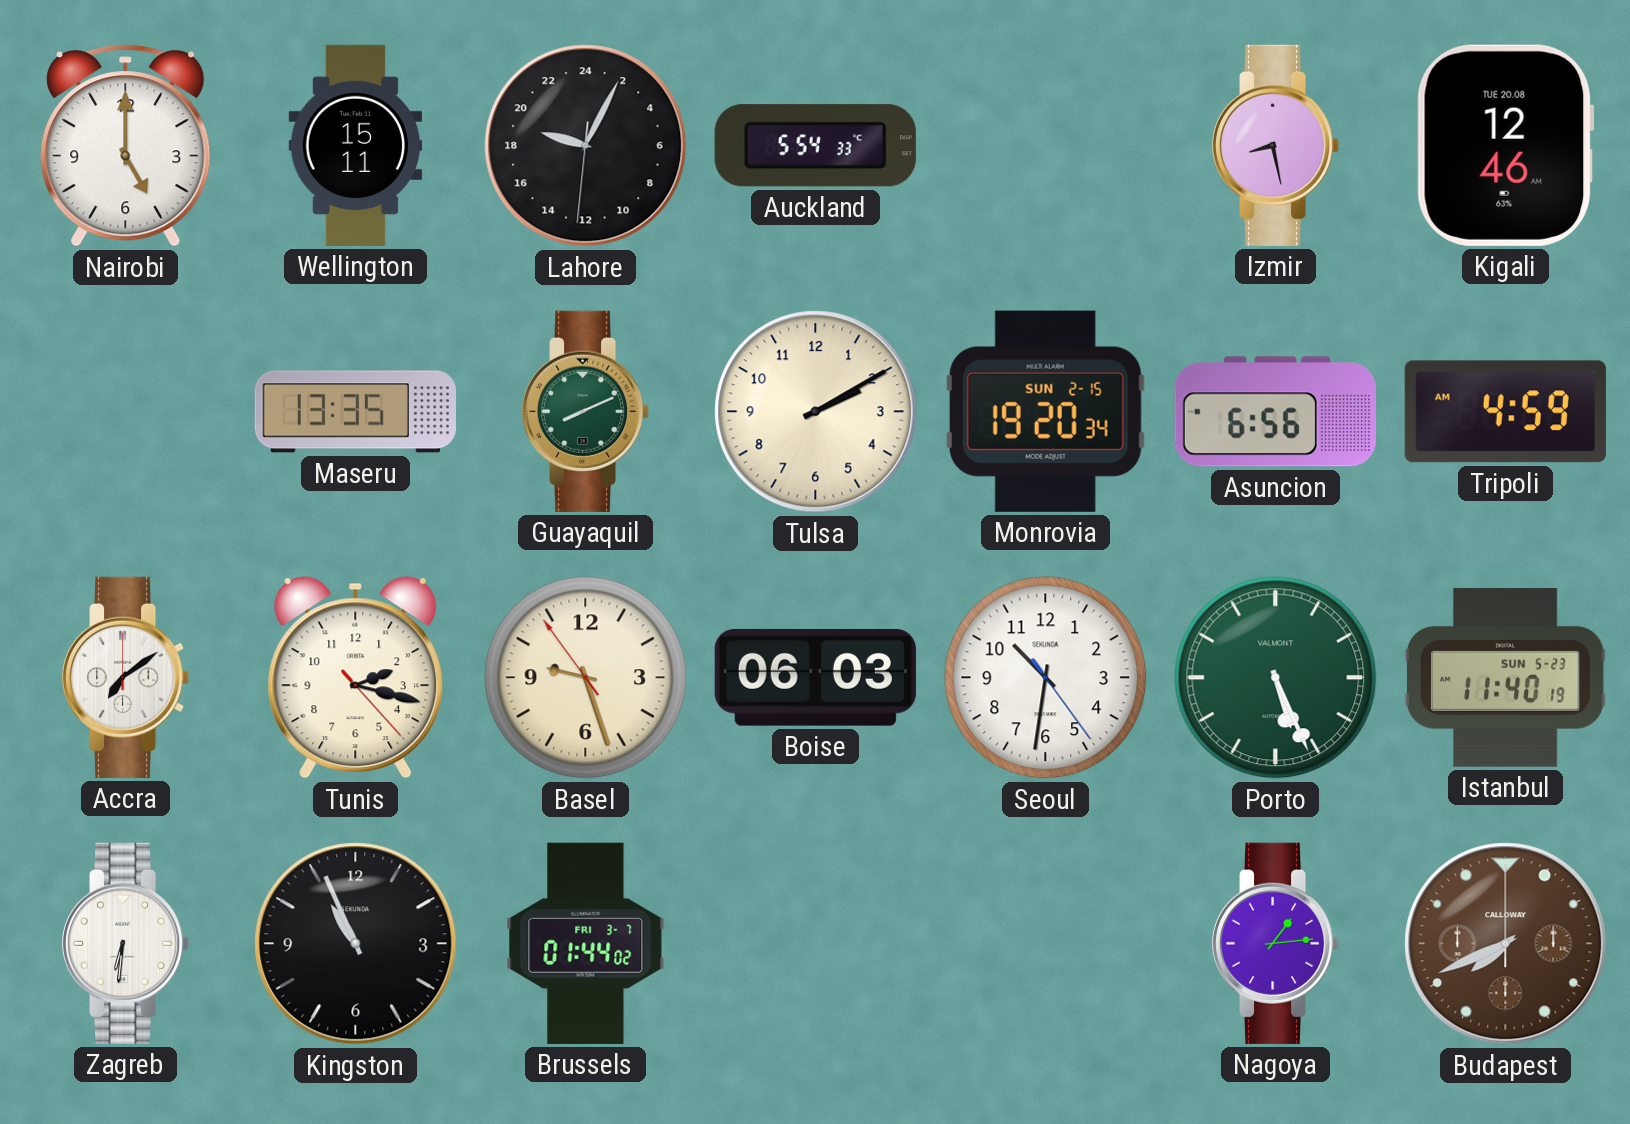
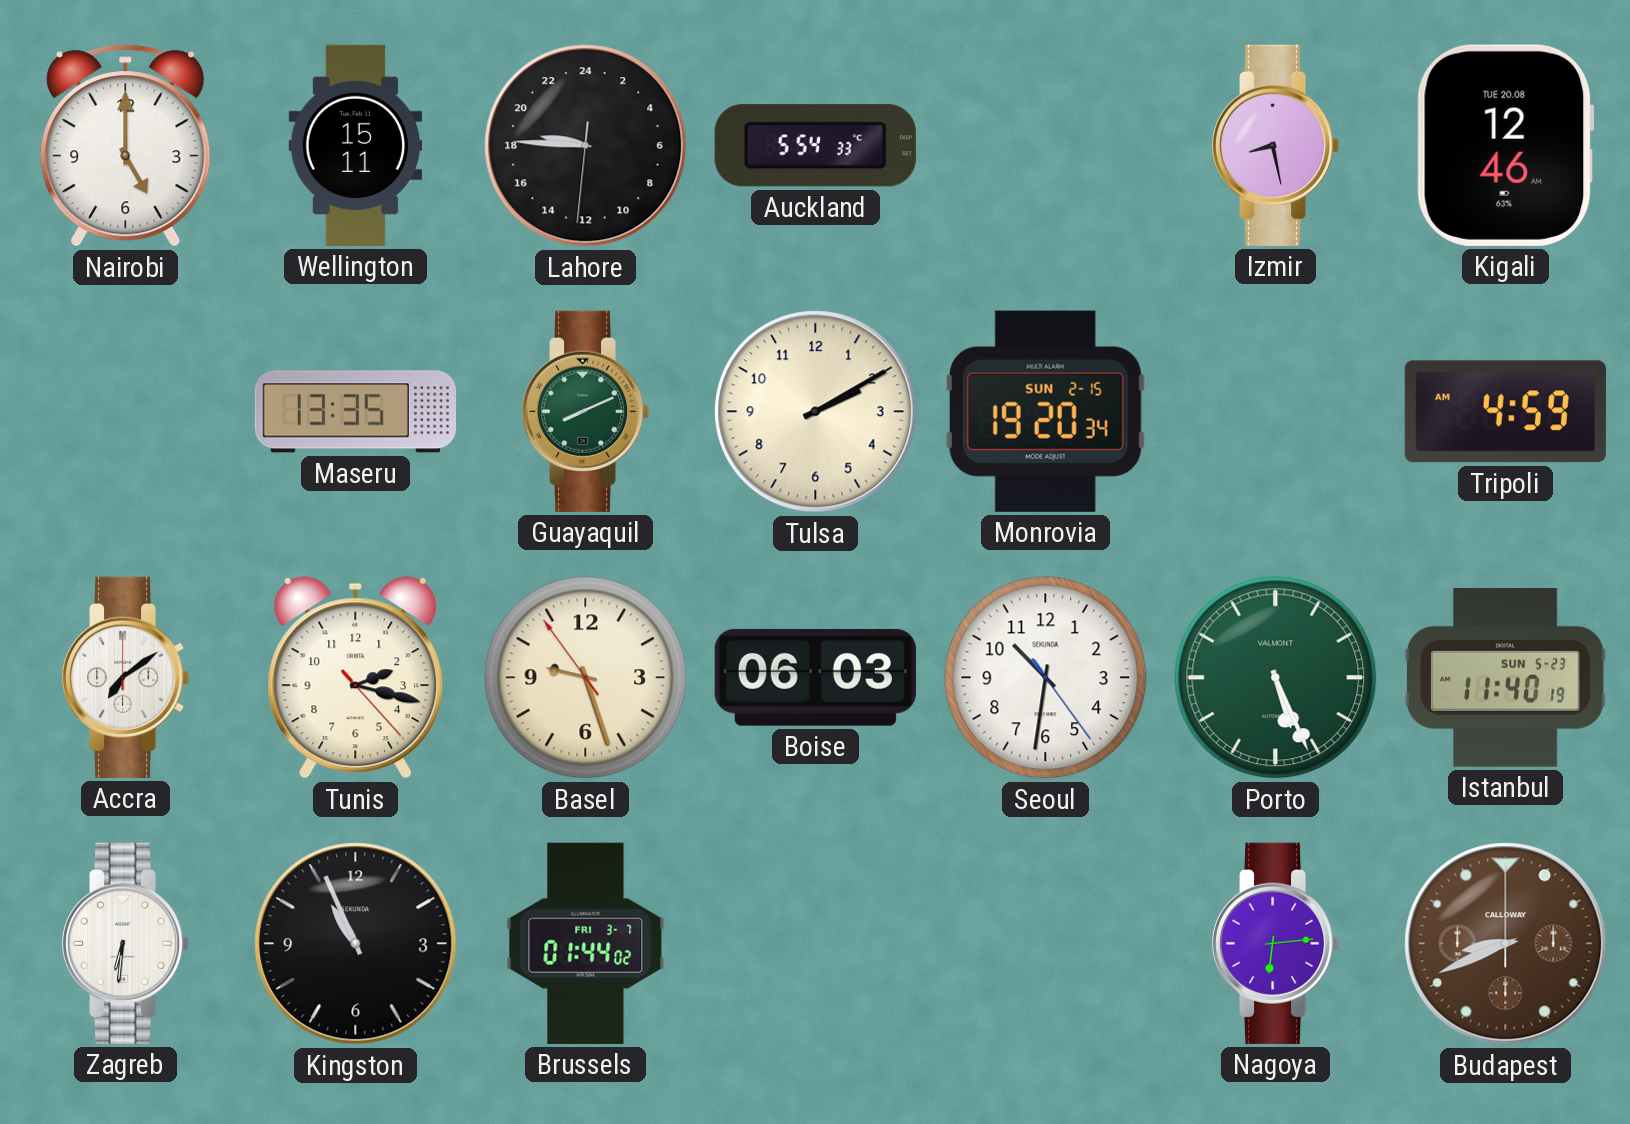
Lahore: 19:04 -> 18:45 (586, 146)
Asuncion: 6:56 -> none (1275, 412)
Nagoya: 1:14 -> 6:14 (1276, 943)
Budapest: 7:41 -> 8:41 (1506, 944)
